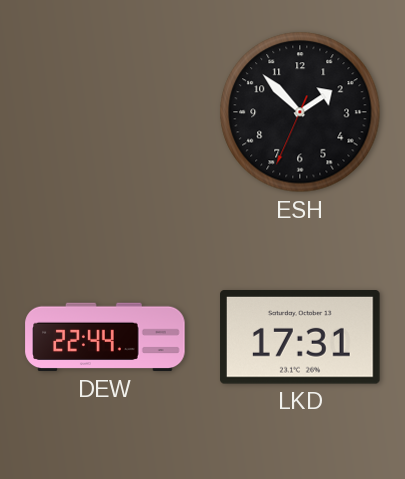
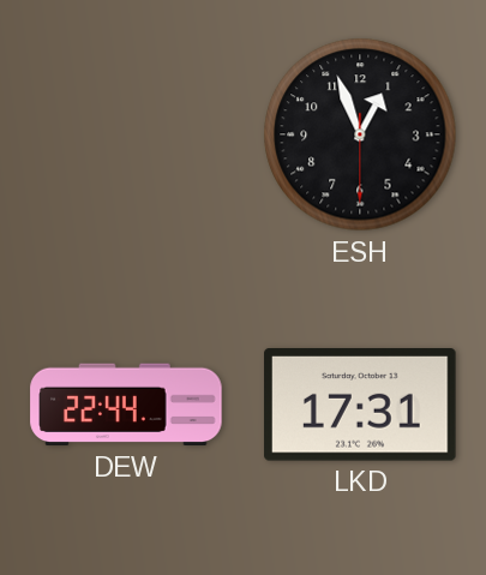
ESH: 1:52 -> 12:56 (360, 134)
